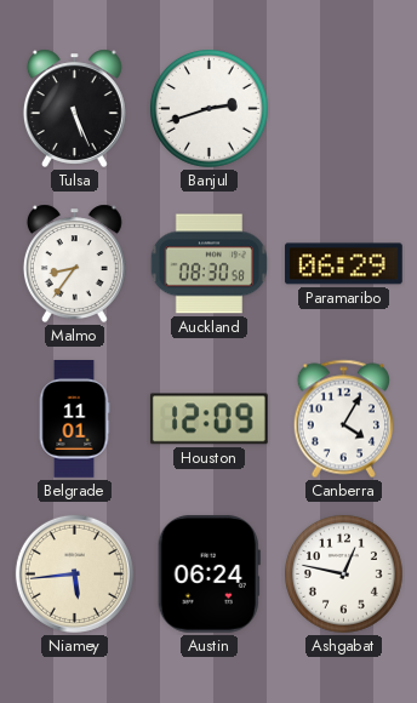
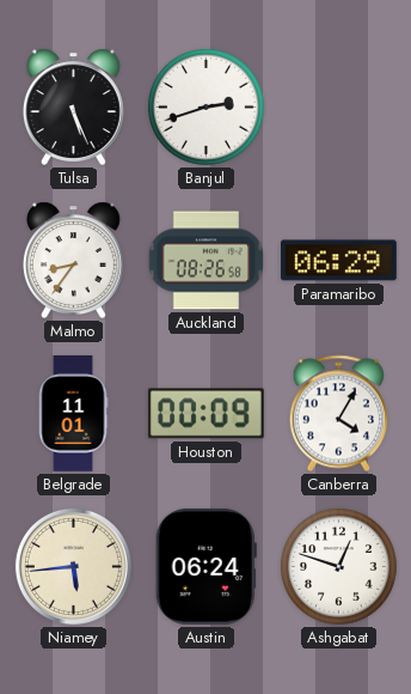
Auckland: 08:30 -> 08:26 (207, 261)
Houston: 12:09 -> 00:09 (205, 414)
Ashgabat: 12:47 -> 12:48 (338, 566)
